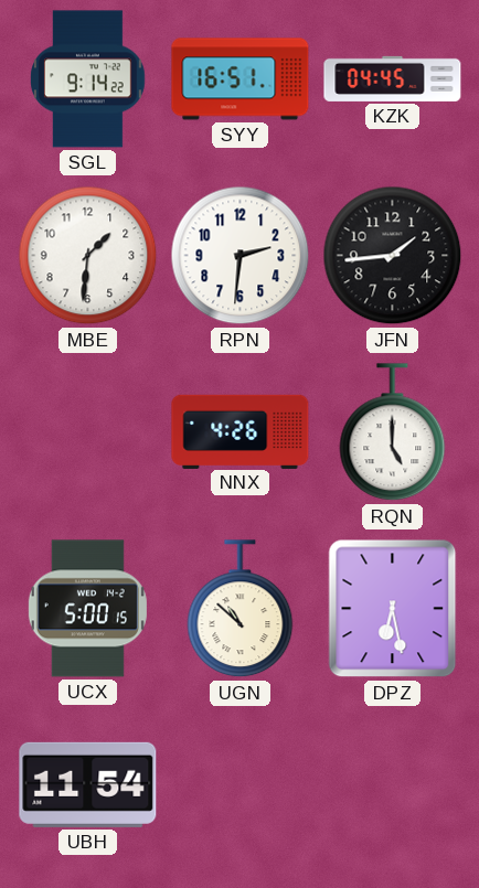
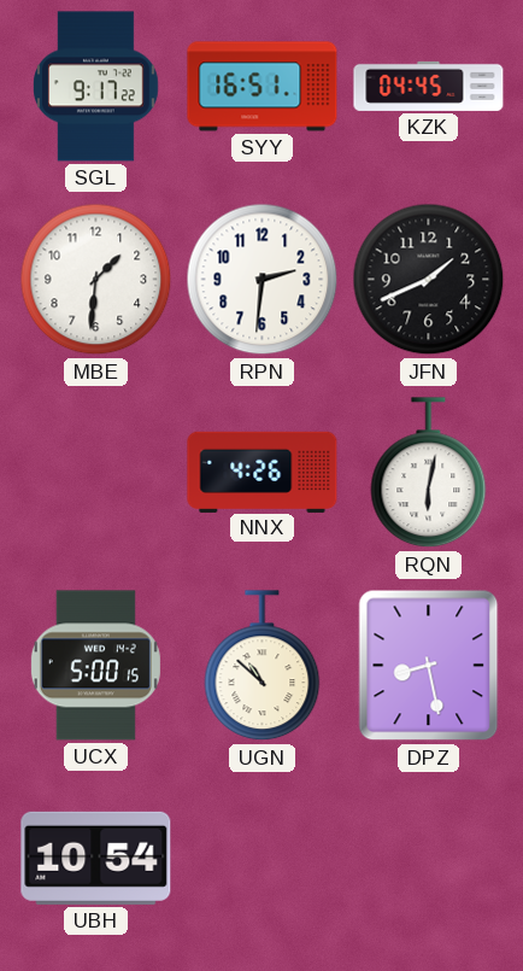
SGL: 9:14 -> 9:17 (96, 87)
JFN: 1:44 -> 1:41 (429, 280)
RQN: 5:00 -> 6:02 (429, 473)
DPZ: 6:28 -> 8:28 (429, 666)
UBH: 11:54 -> 10:54 (96, 858)
